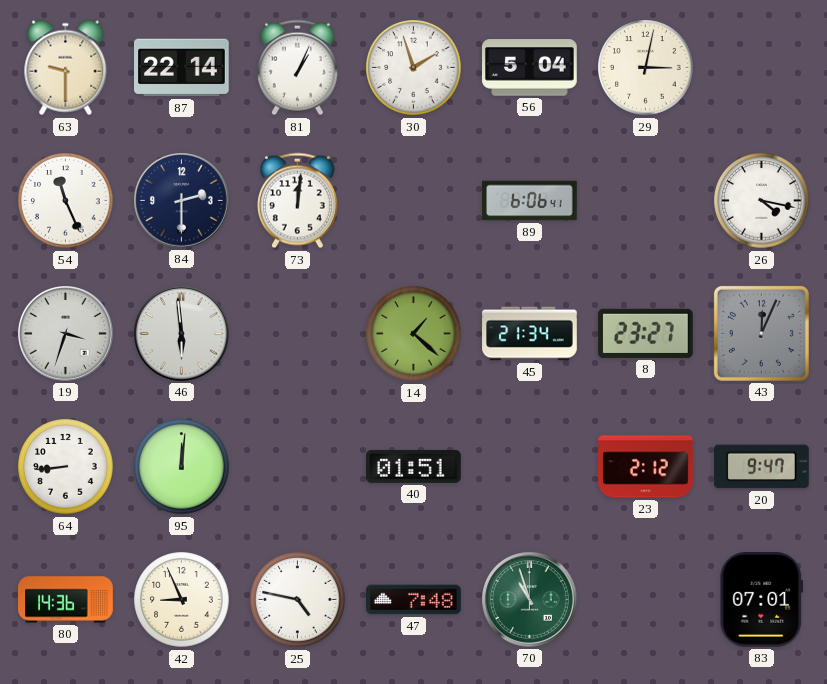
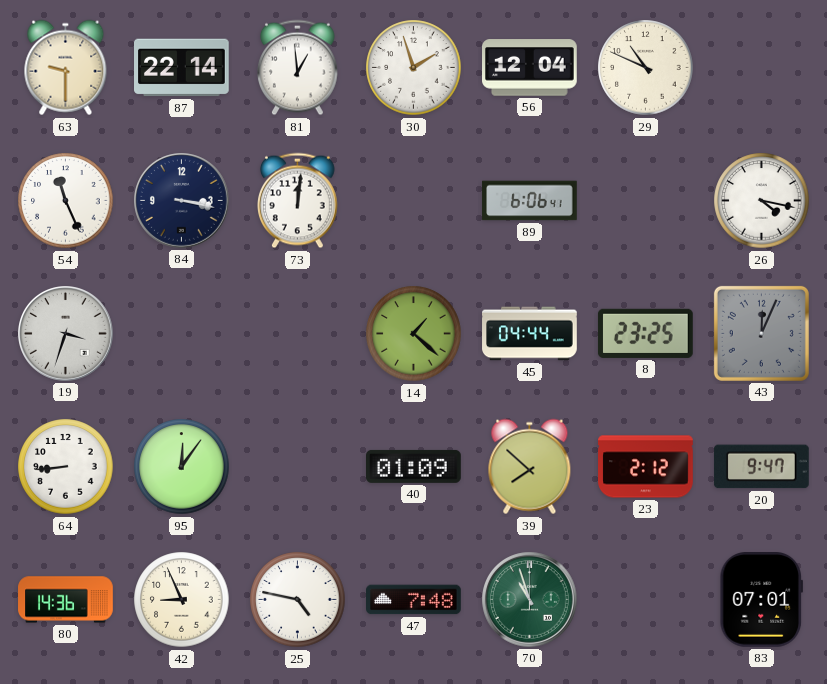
81: 1:04 -> 12:59 (298, 68)
56: 5:04 -> 12:04 (530, 68)
29: 3:02 -> 10:49 (646, 68)
84: 2:30 -> 3:17 (182, 201)
46: 5:59 -> none (182, 334)
45: 21:34 -> 04:44 (530, 334)
8: 23:27 -> 23:25 (645, 333)
95: 12:01 -> 12:06 (182, 467)
40: 01:51 -> 01:09 (414, 466)
39: none -> 7:52 (530, 467)
